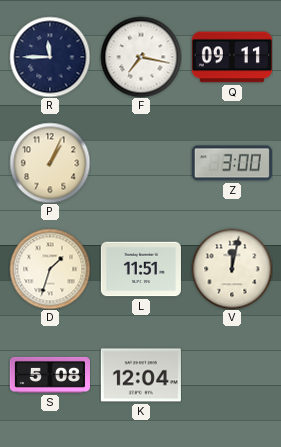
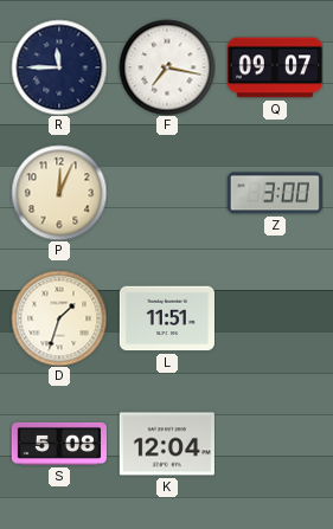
Q: 09:11 -> 09:07 (275, 67)
P: 1:04 -> 12:04 (59, 193)
V: 12:02 -> none (232, 269)
